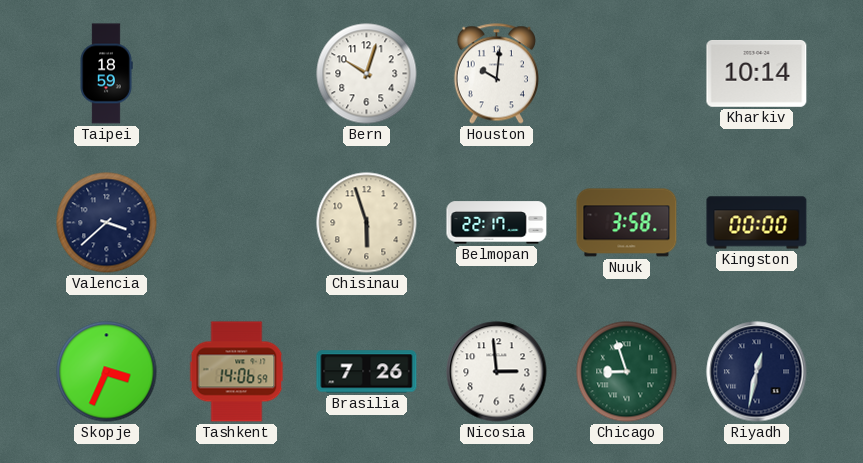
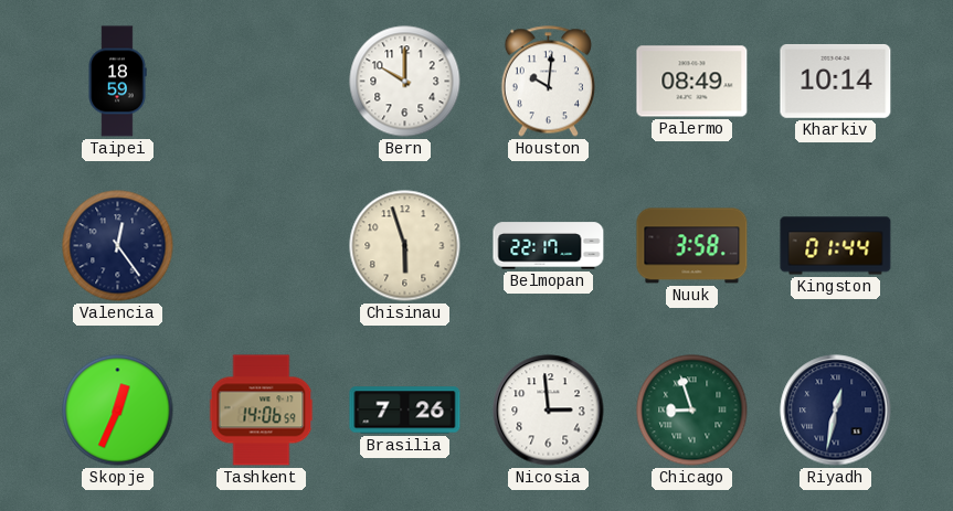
Bern: 10:03 -> 10:00 (405, 82)
Palermo: none -> 08:49 (692, 82)
Valencia: 3:38 -> 12:24 (118, 246)
Kingston: 00:00 -> 01:44 (836, 246)
Skopje: 3:34 -> 12:34 (118, 411)
